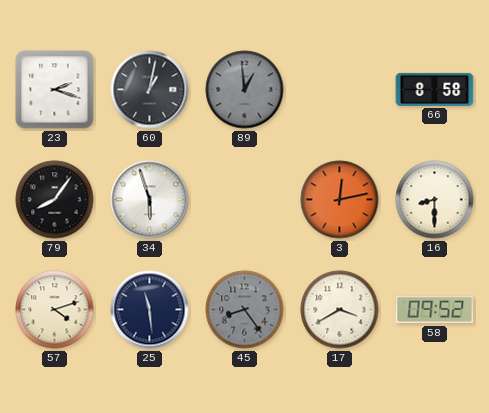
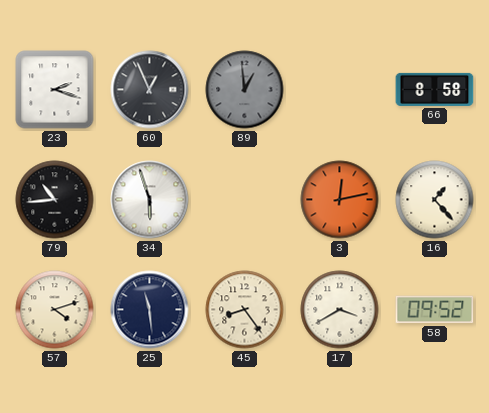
60: 1:02 -> 12:56 (150, 90)
79: 8:06 -> 10:44 (55, 200)
16: 8:30 -> 1:23 (435, 200)
45 dial: grey -> cream (245, 310)
